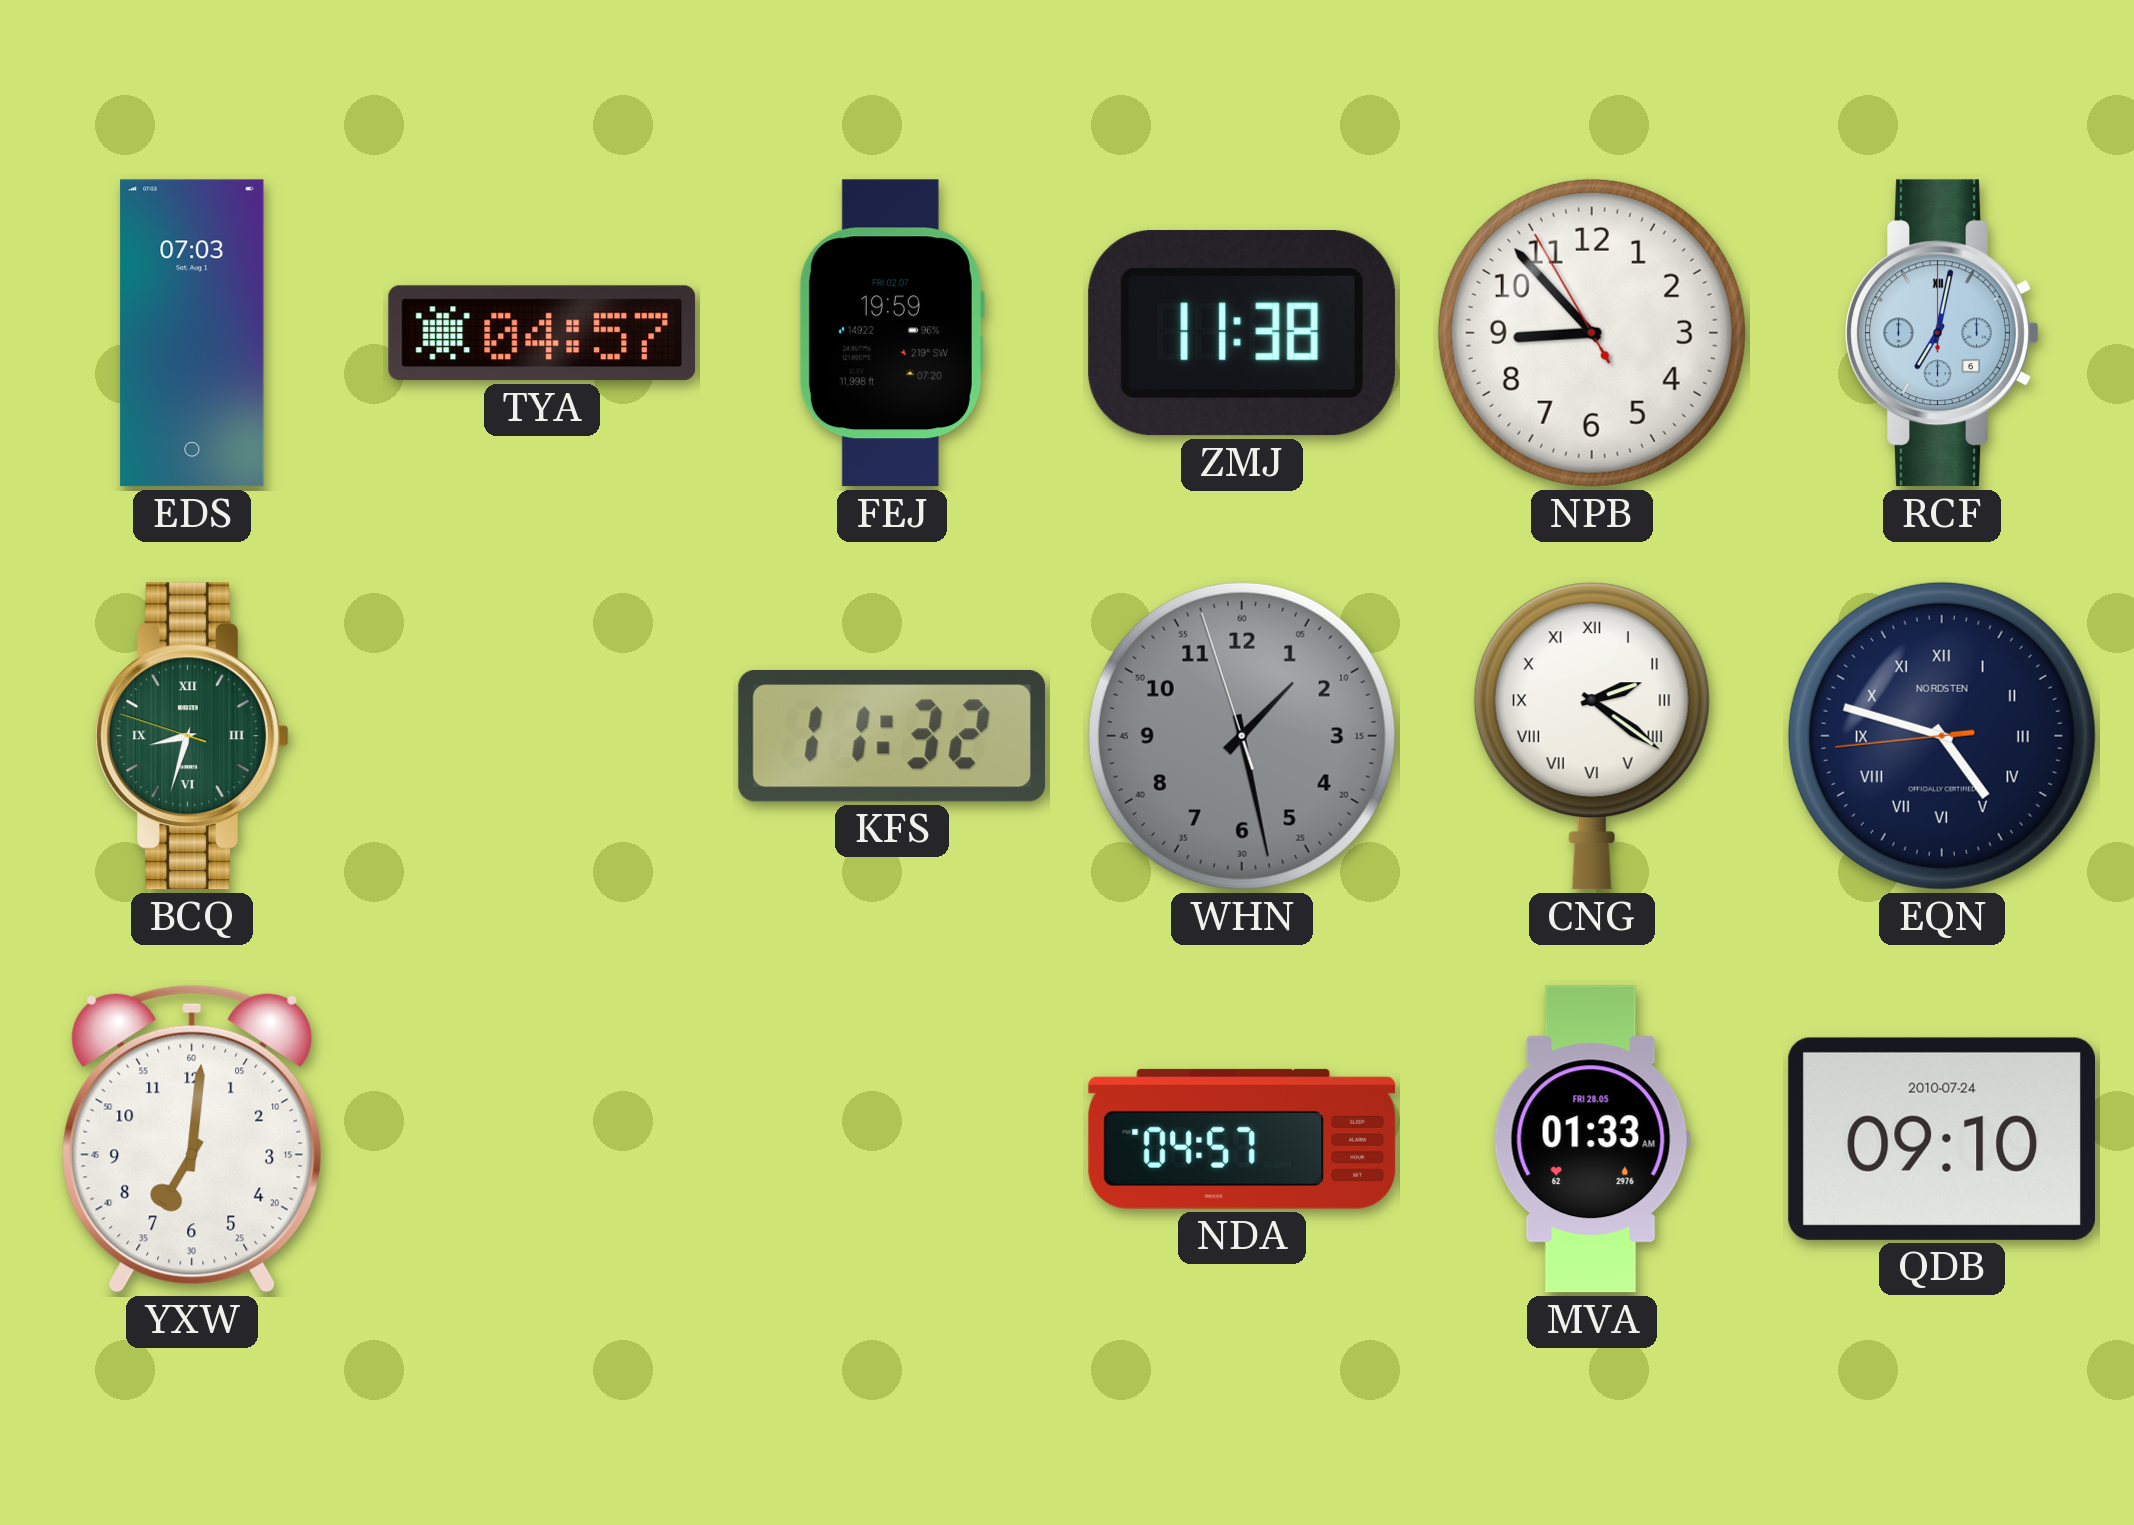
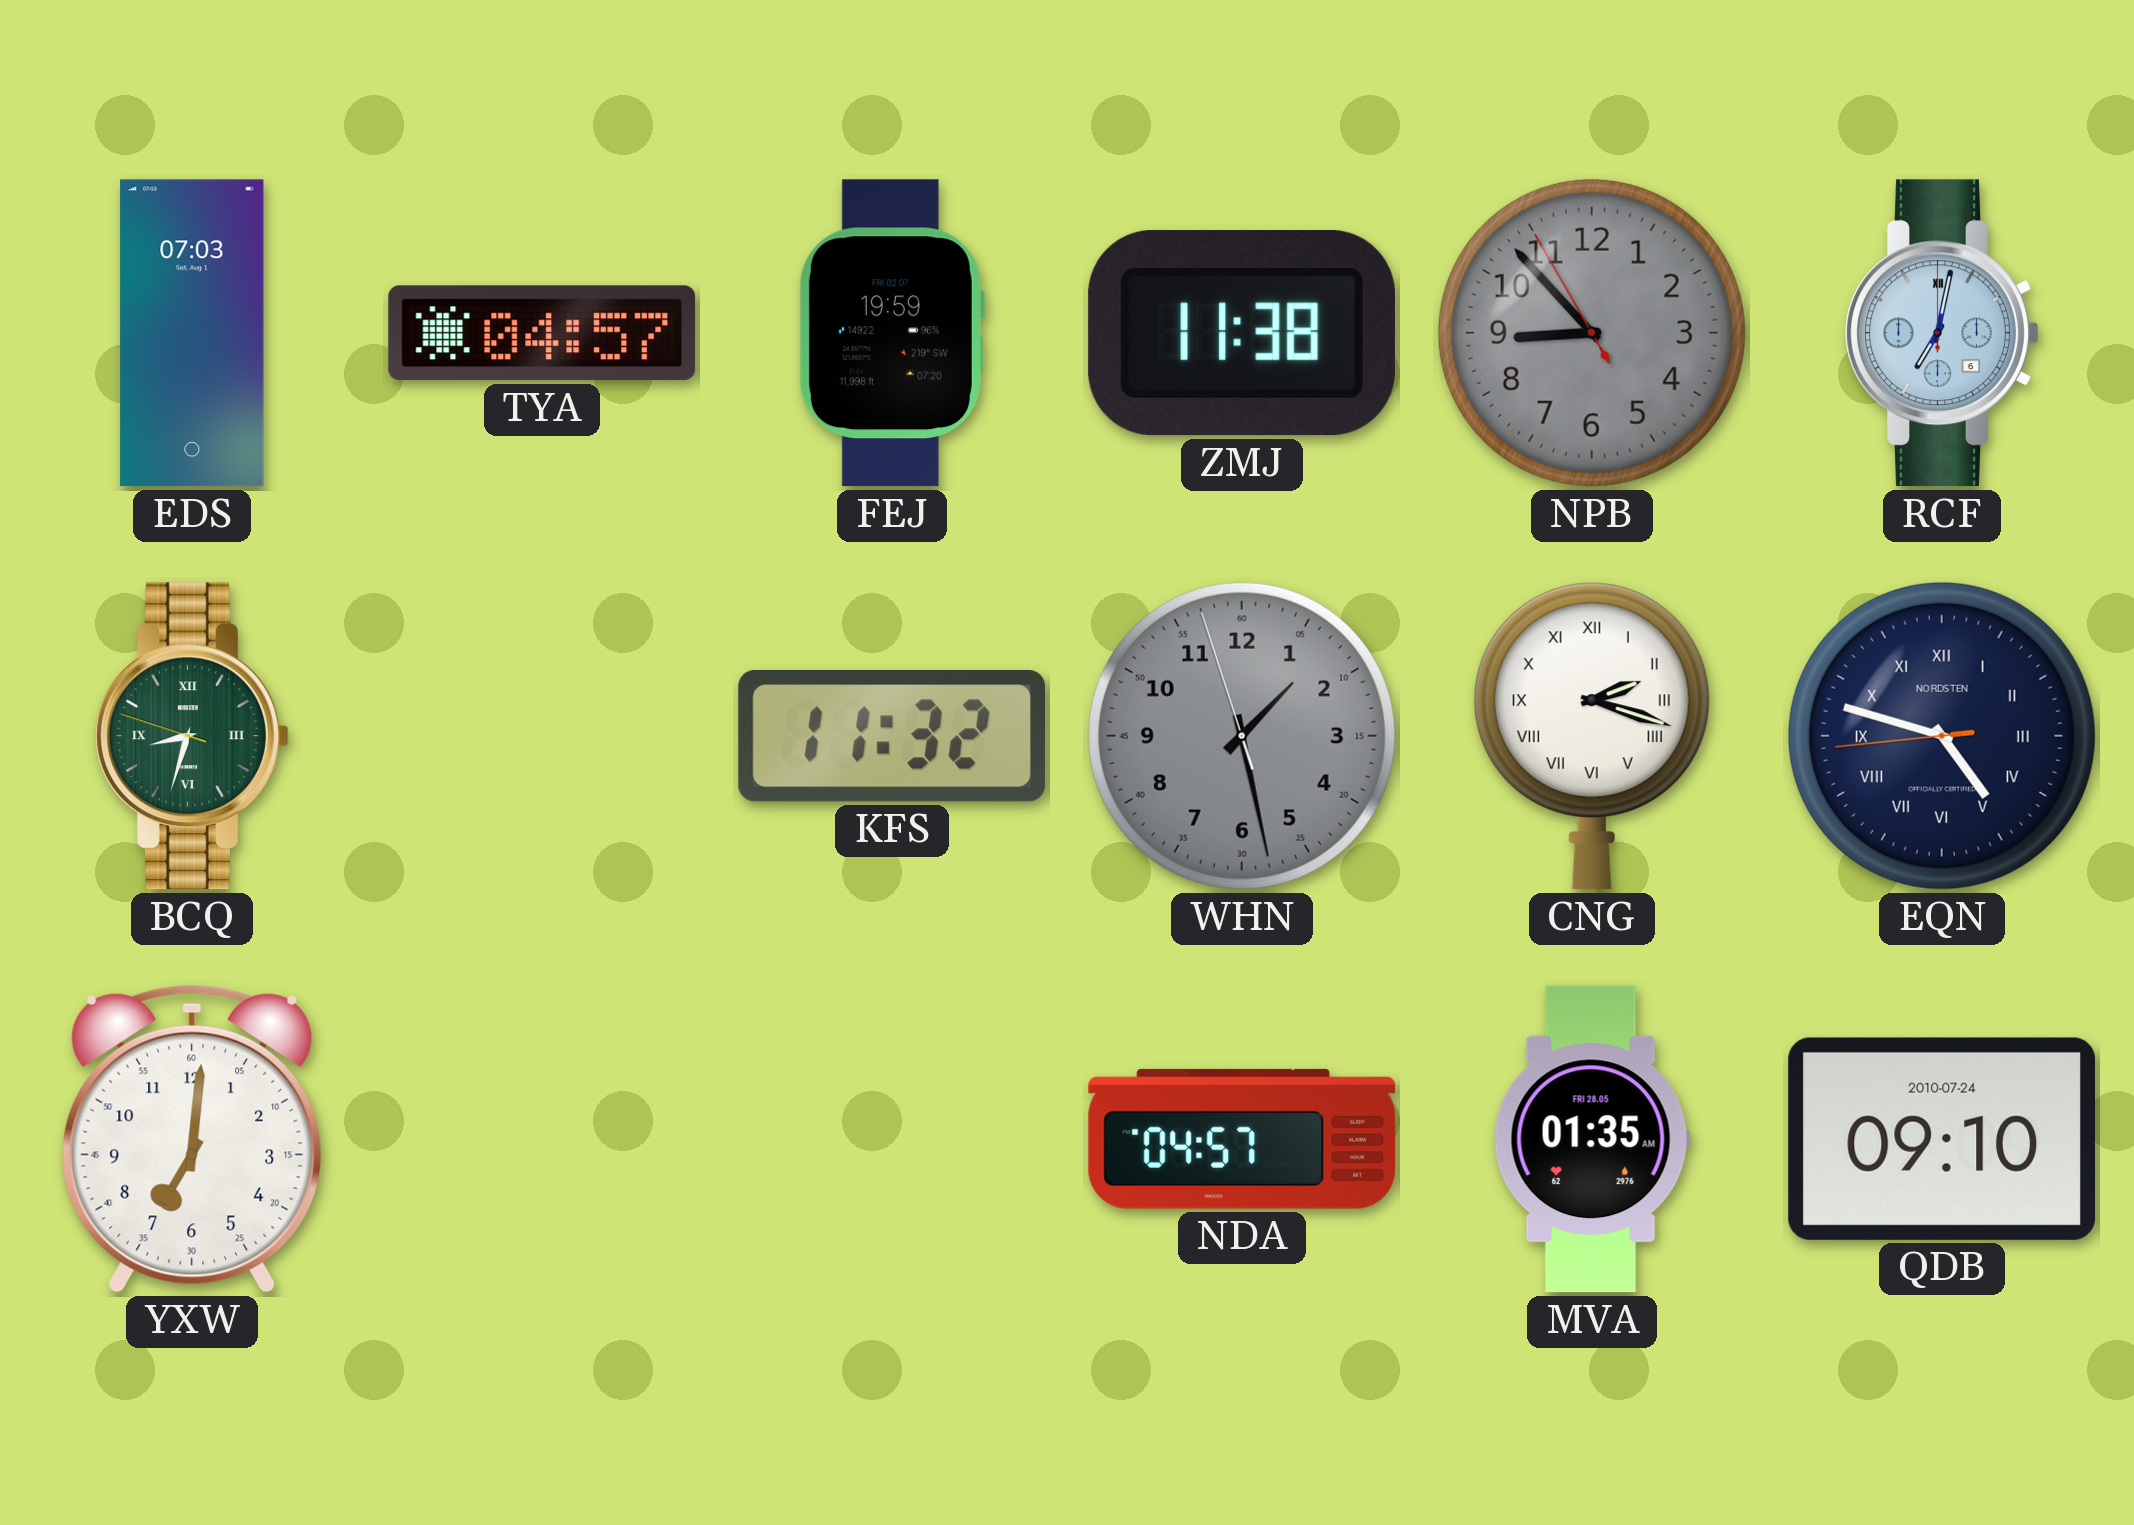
NPB dial: white -> grey (1592, 333)
CNG: 2:21 -> 2:18 (1592, 736)
MVA: 01:33 -> 01:35 (1592, 1139)
